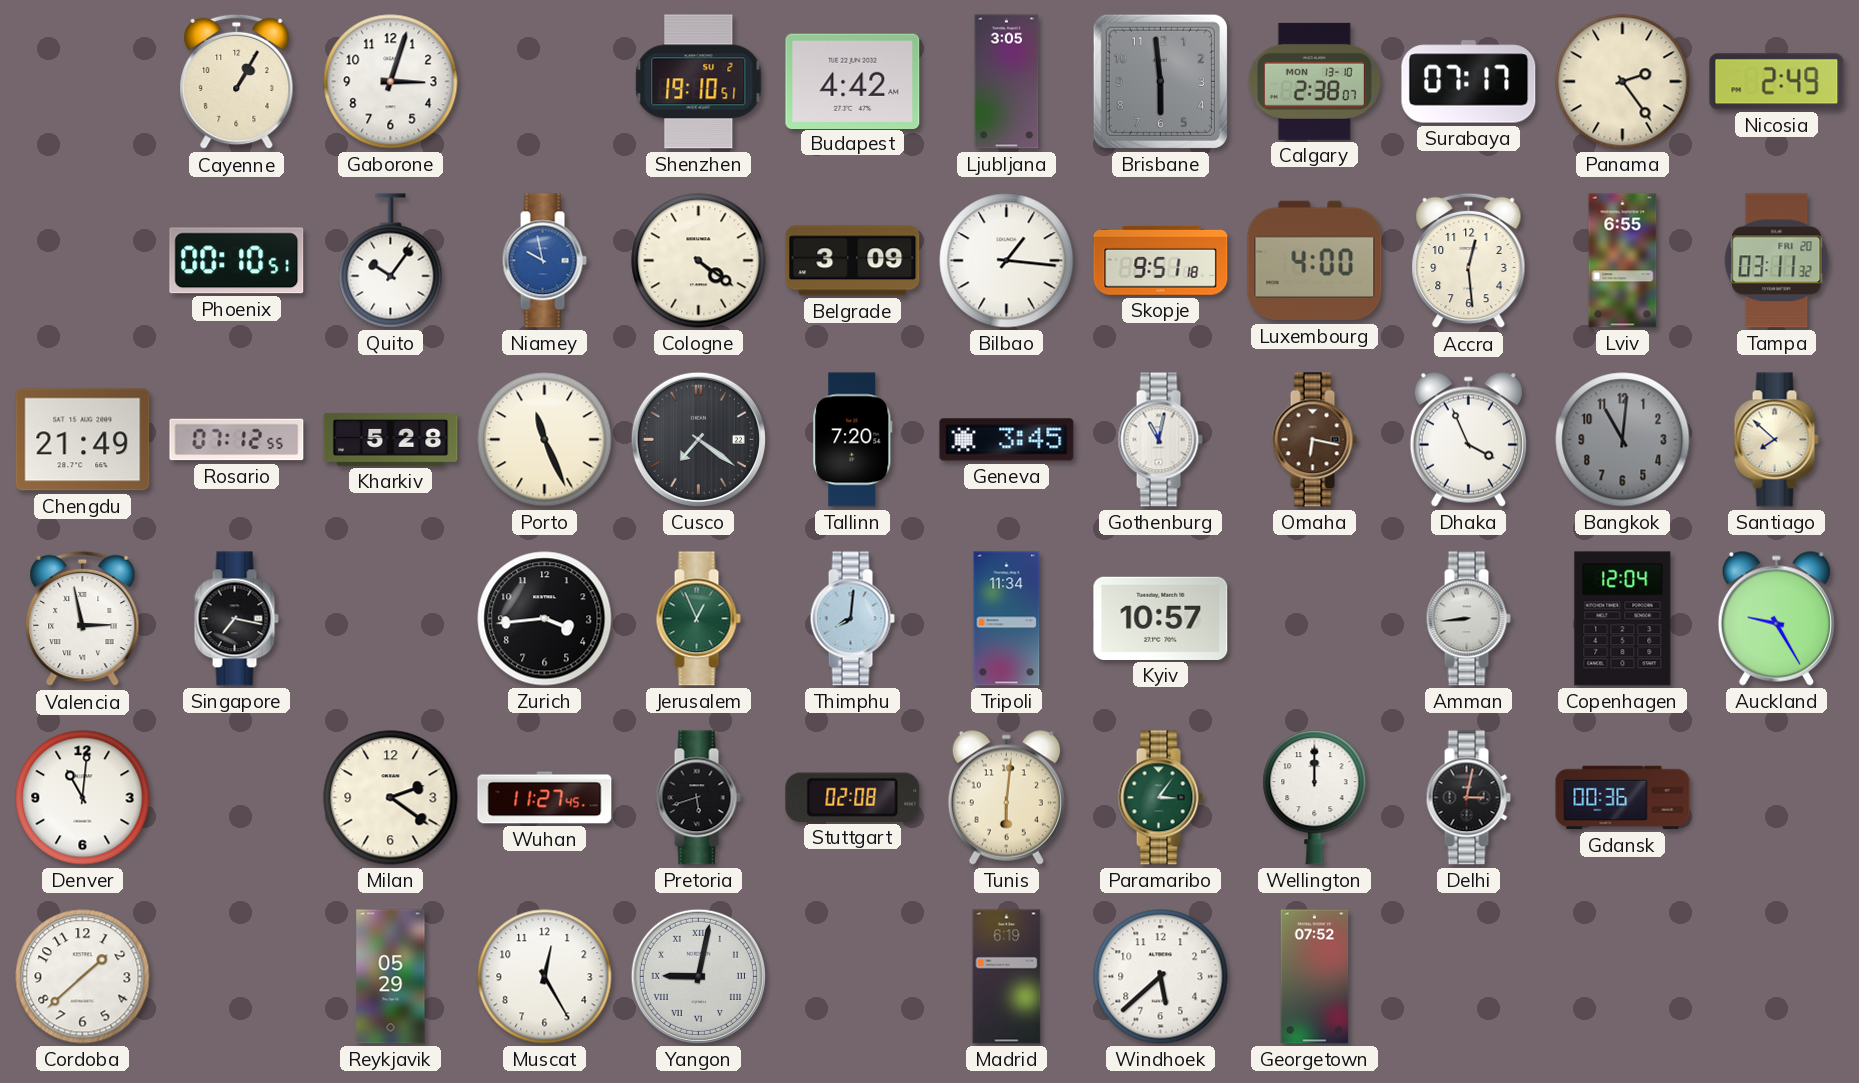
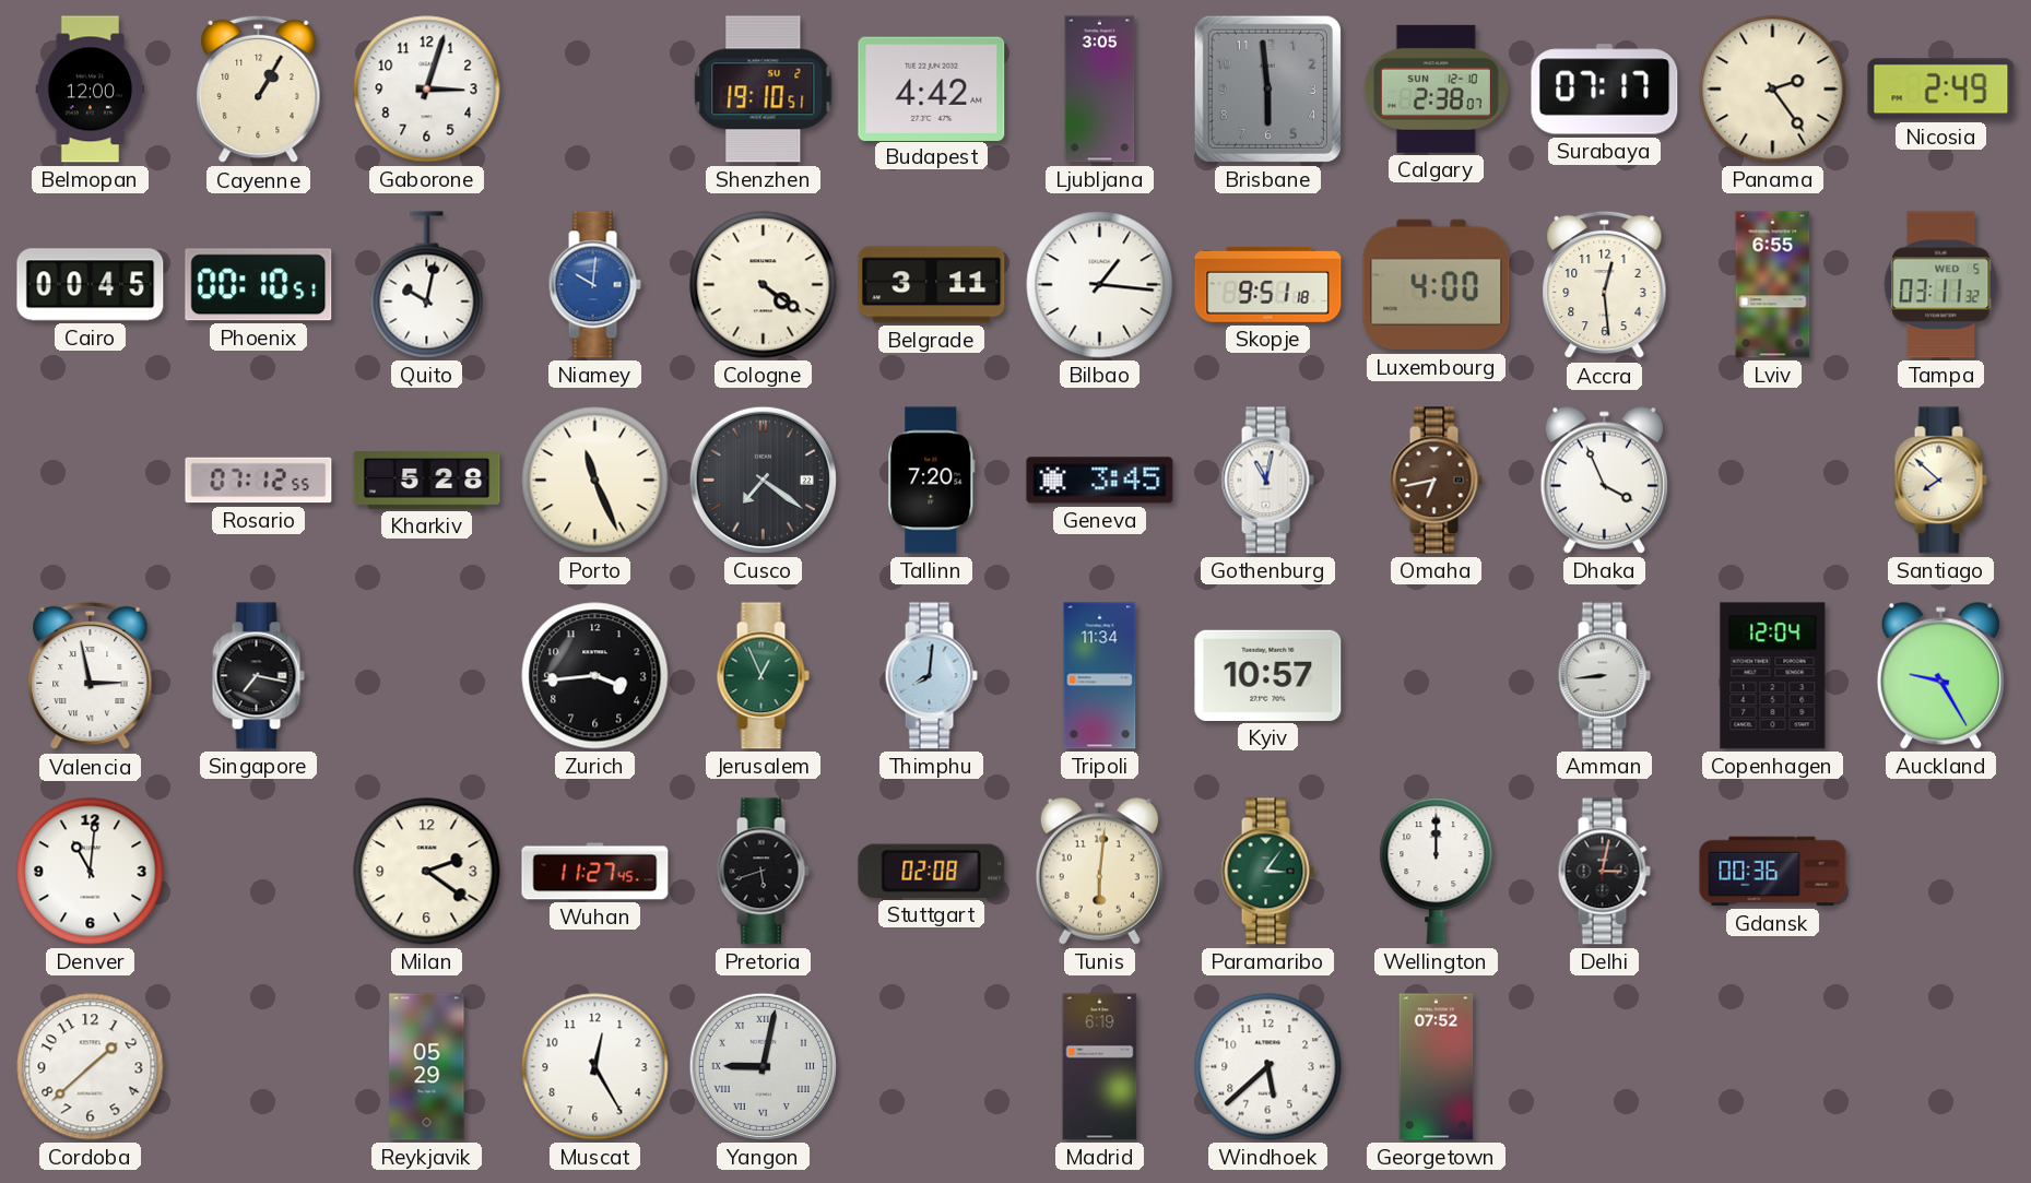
Belmopan: none -> 12:00 (91, 90)
Calgary date: MON 13-10 -> SUN 12-10 (1436, 88)
Cairo: none -> 00:45 (91, 285)
Quito: 10:06 -> 10:02 (427, 285)
Niamey: 9:58 -> 10:01 (594, 285)
Belgrade: 3:09 -> 3:11 (932, 285)
Tampa date: FRI 20 -> WED 5 (1941, 285)
Chengdu: 21:49 -> none (83, 440)
Omaha: 6:17 -> 6:43 (1436, 481)
Bangkok: 11:01 -> none (1623, 440)
